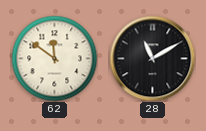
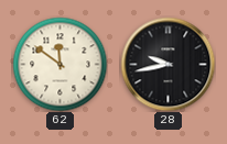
28: 11:10 -> 9:43 (167, 64)
